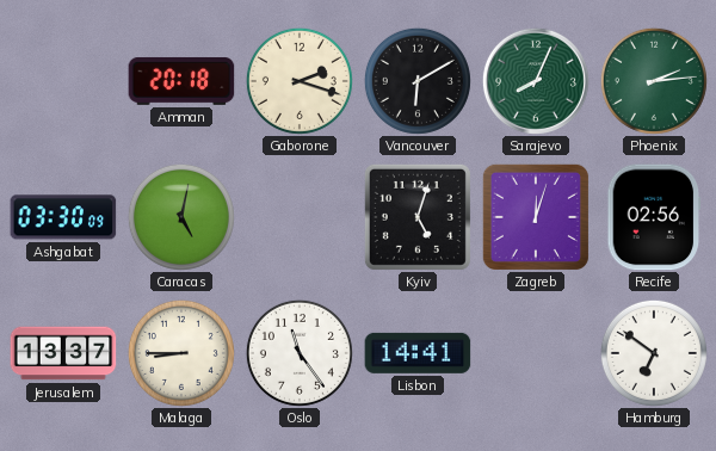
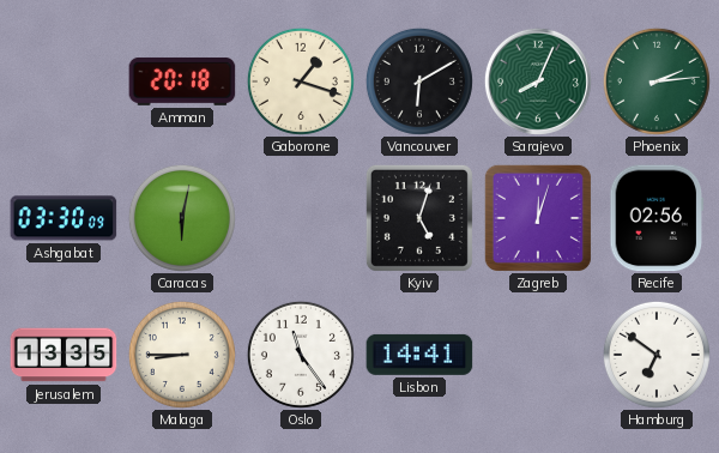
Gaborone: 2:18 -> 1:18 (301, 81)
Caracas: 5:02 -> 6:02 (182, 218)
Jerusalem: 13:37 -> 13:35 (64, 355)
